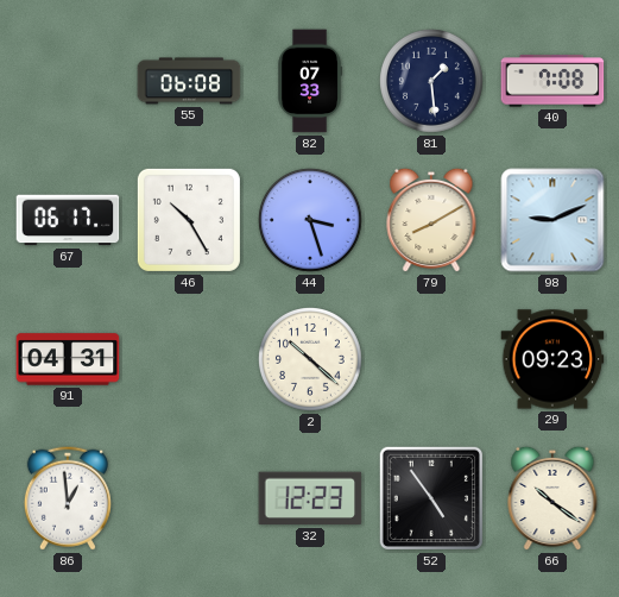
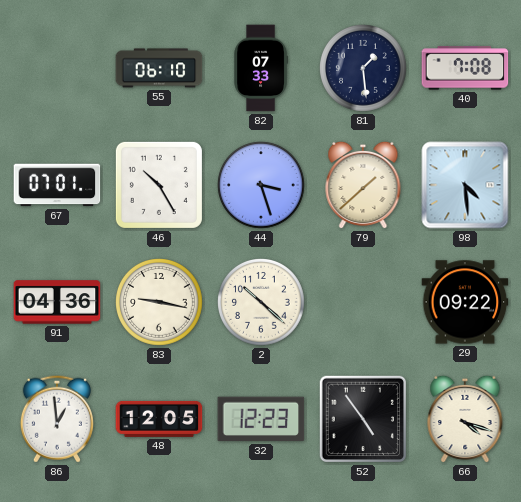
55: 06:08 -> 06:10 (159, 68)
67: 06:17 -> 07:01 (57, 185)
79: 8:10 -> 1:38 (363, 185)
98: 9:11 -> 4:29 (465, 185)
91: 04:31 -> 04:36 (57, 302)
83: none -> 9:17 (160, 303)
29: 09:23 -> 09:22 (465, 302)
48: none -> 12:05 (159, 419)
66: 10:21 -> 4:18 (465, 419)
